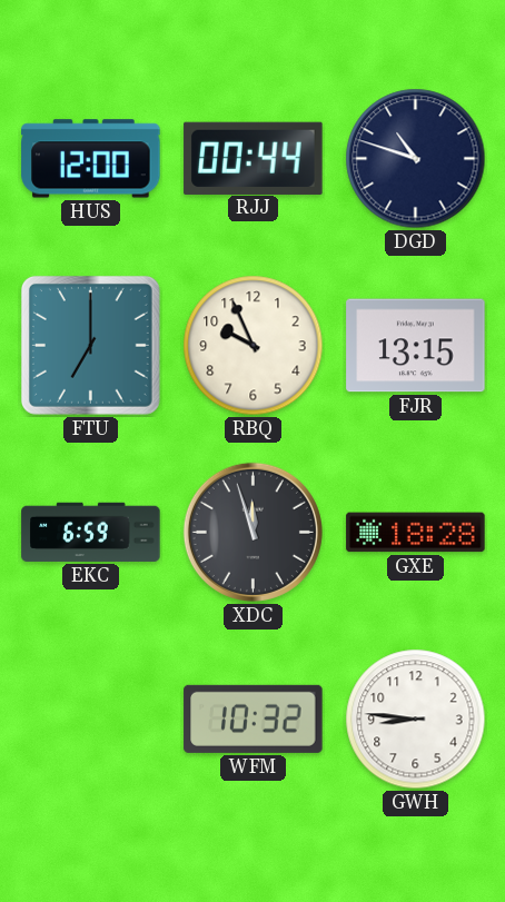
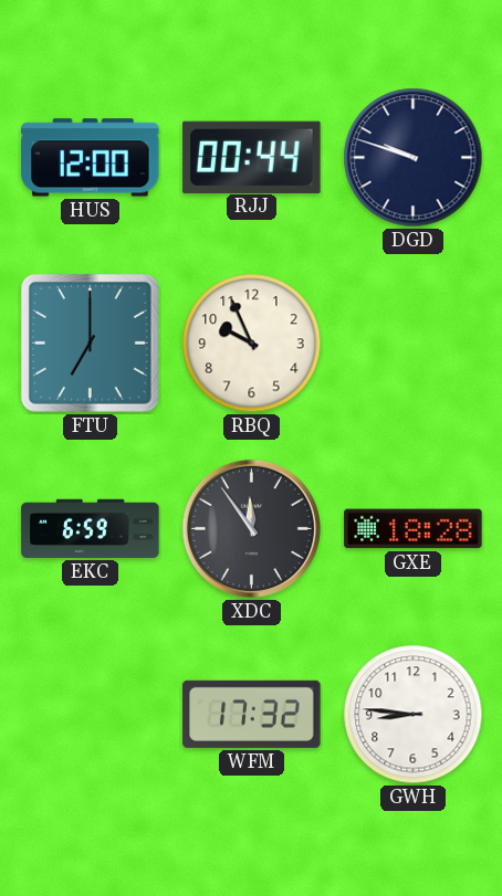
DGD: 10:48 -> 9:48 (414, 158)
FJR: 13:15 -> none (416, 346)
XDC: 11:57 -> 11:54 (251, 528)
WFM: 10:32 -> 17:32 (252, 714)
